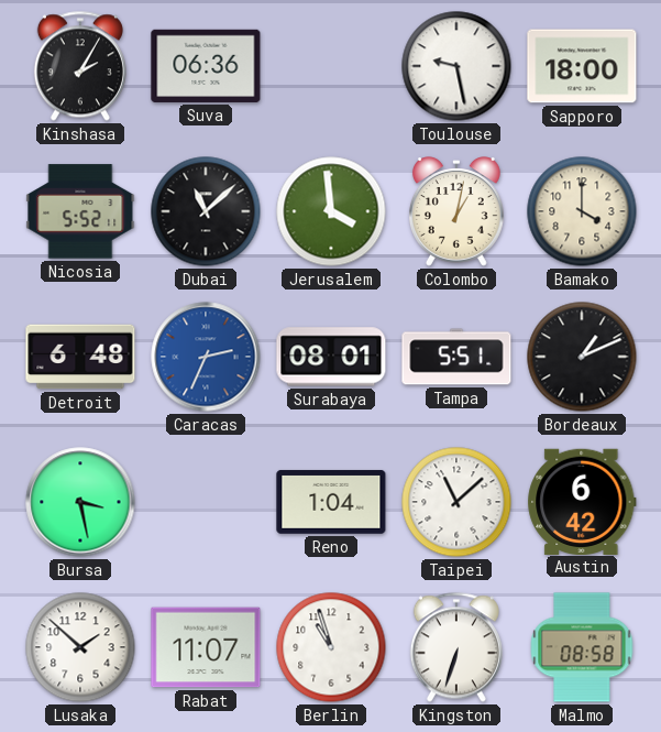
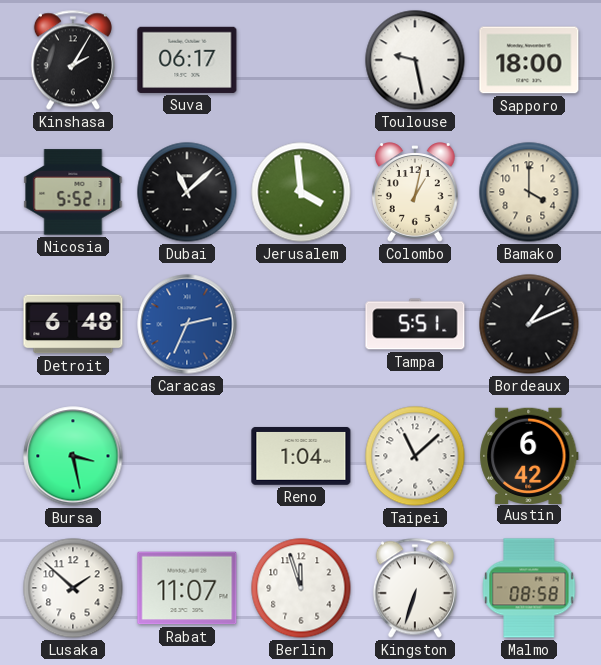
Suva: 06:36 -> 06:17 (187, 60)
Surabaya: 08:01 -> none (331, 357)
Berlin: 10:57 -> 11:57 (301, 588)
